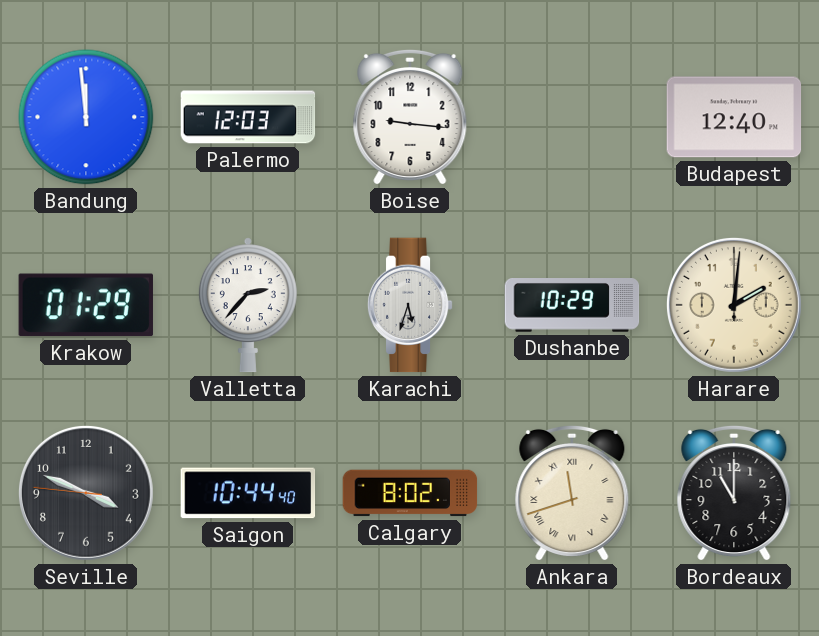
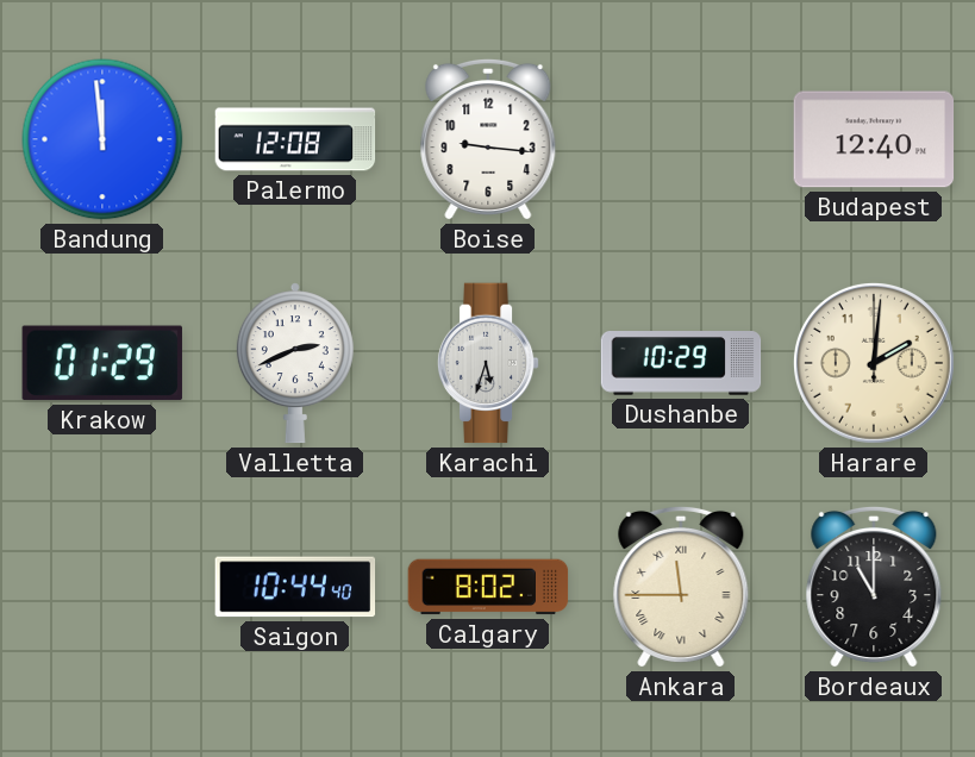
Palermo: 12:03 -> 12:08 (295, 139)
Valletta: 2:37 -> 2:41 (295, 363)
Seville: 3:48 -> none (86, 493)
Ankara: 11:42 -> 11:45 (681, 587)
